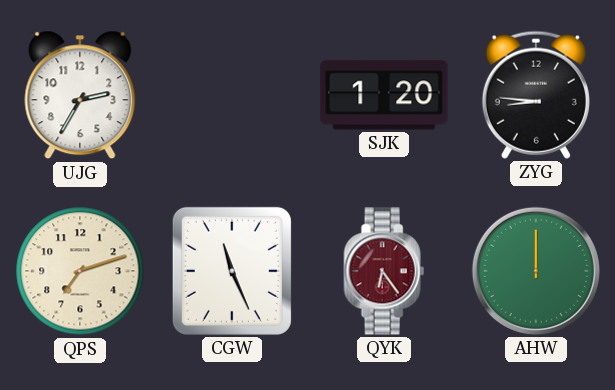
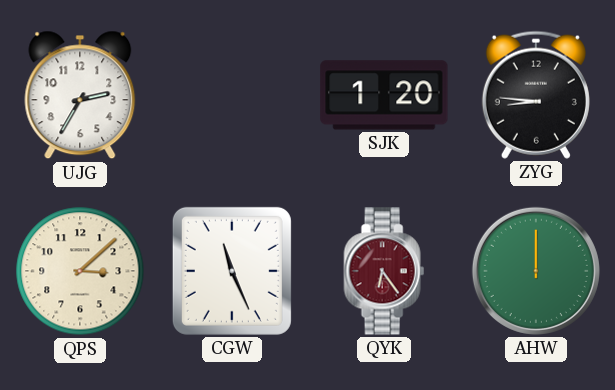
QPS: 7:12 -> 3:08 (80, 271)
